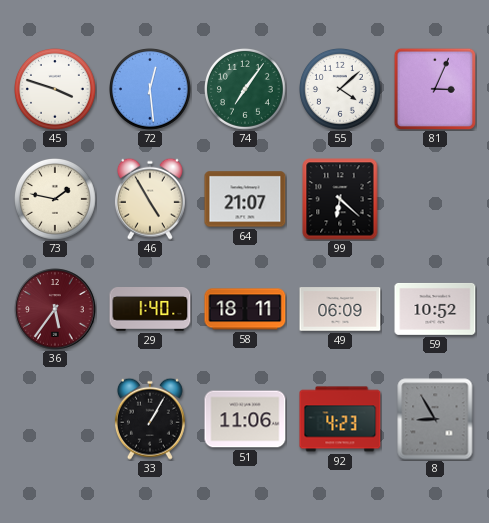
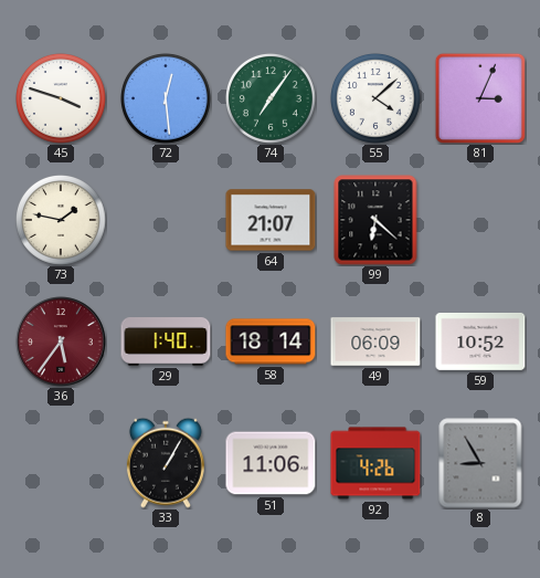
46: 4:55 -> none (150, 199)
58: 18:11 -> 18:14 (271, 341)
92: 4:23 -> 4:26 (375, 463)
